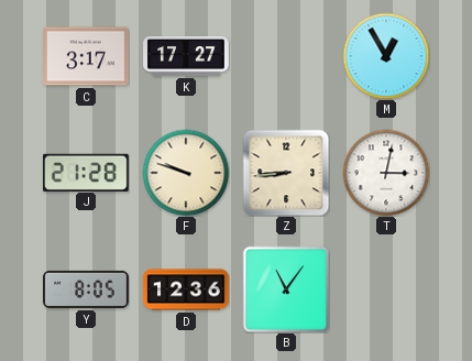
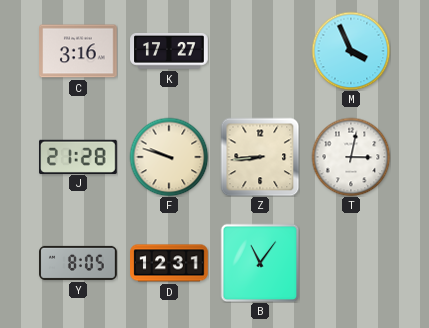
C: 3:17 -> 3:16 (78, 51)
M: 12:55 -> 3:56 (351, 51)
D: 12:36 -> 12:31 (169, 263)
